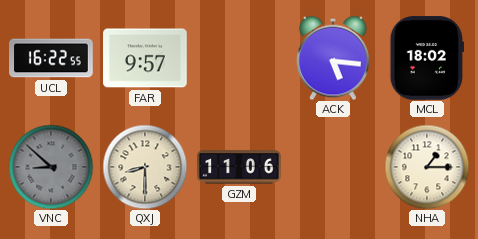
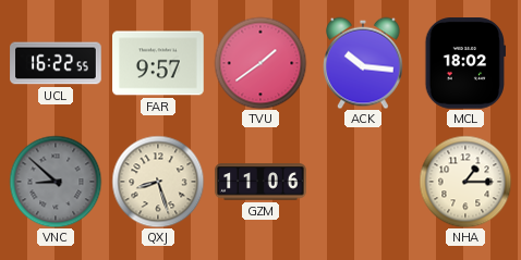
TVU: none -> 1:39 (260, 63)
ACK: 5:16 -> 10:16 (364, 63)
QXJ: 8:30 -> 8:27 (158, 182)
